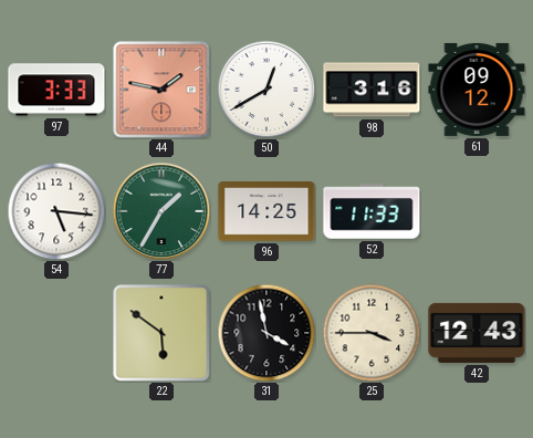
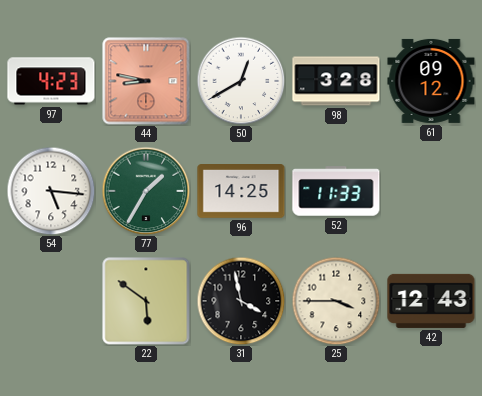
97: 3:33 -> 4:23 (51, 81)
44: 1:47 -> 8:47 (146, 81)
98: 3:16 -> 3:28 (336, 81)
